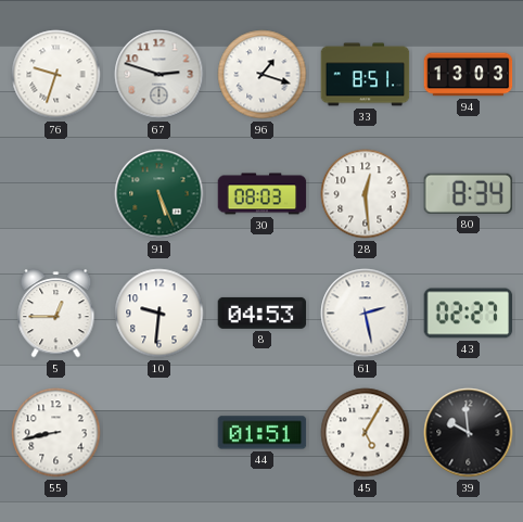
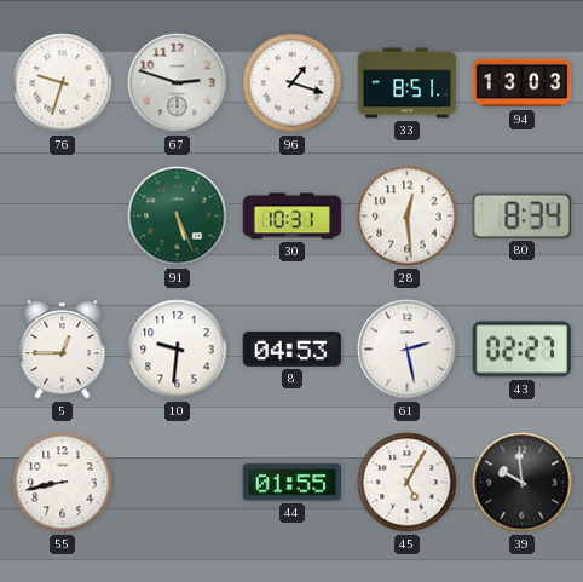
30: 08:03 -> 10:31 (293, 217)
44: 01:51 -> 01:55 (293, 483)
